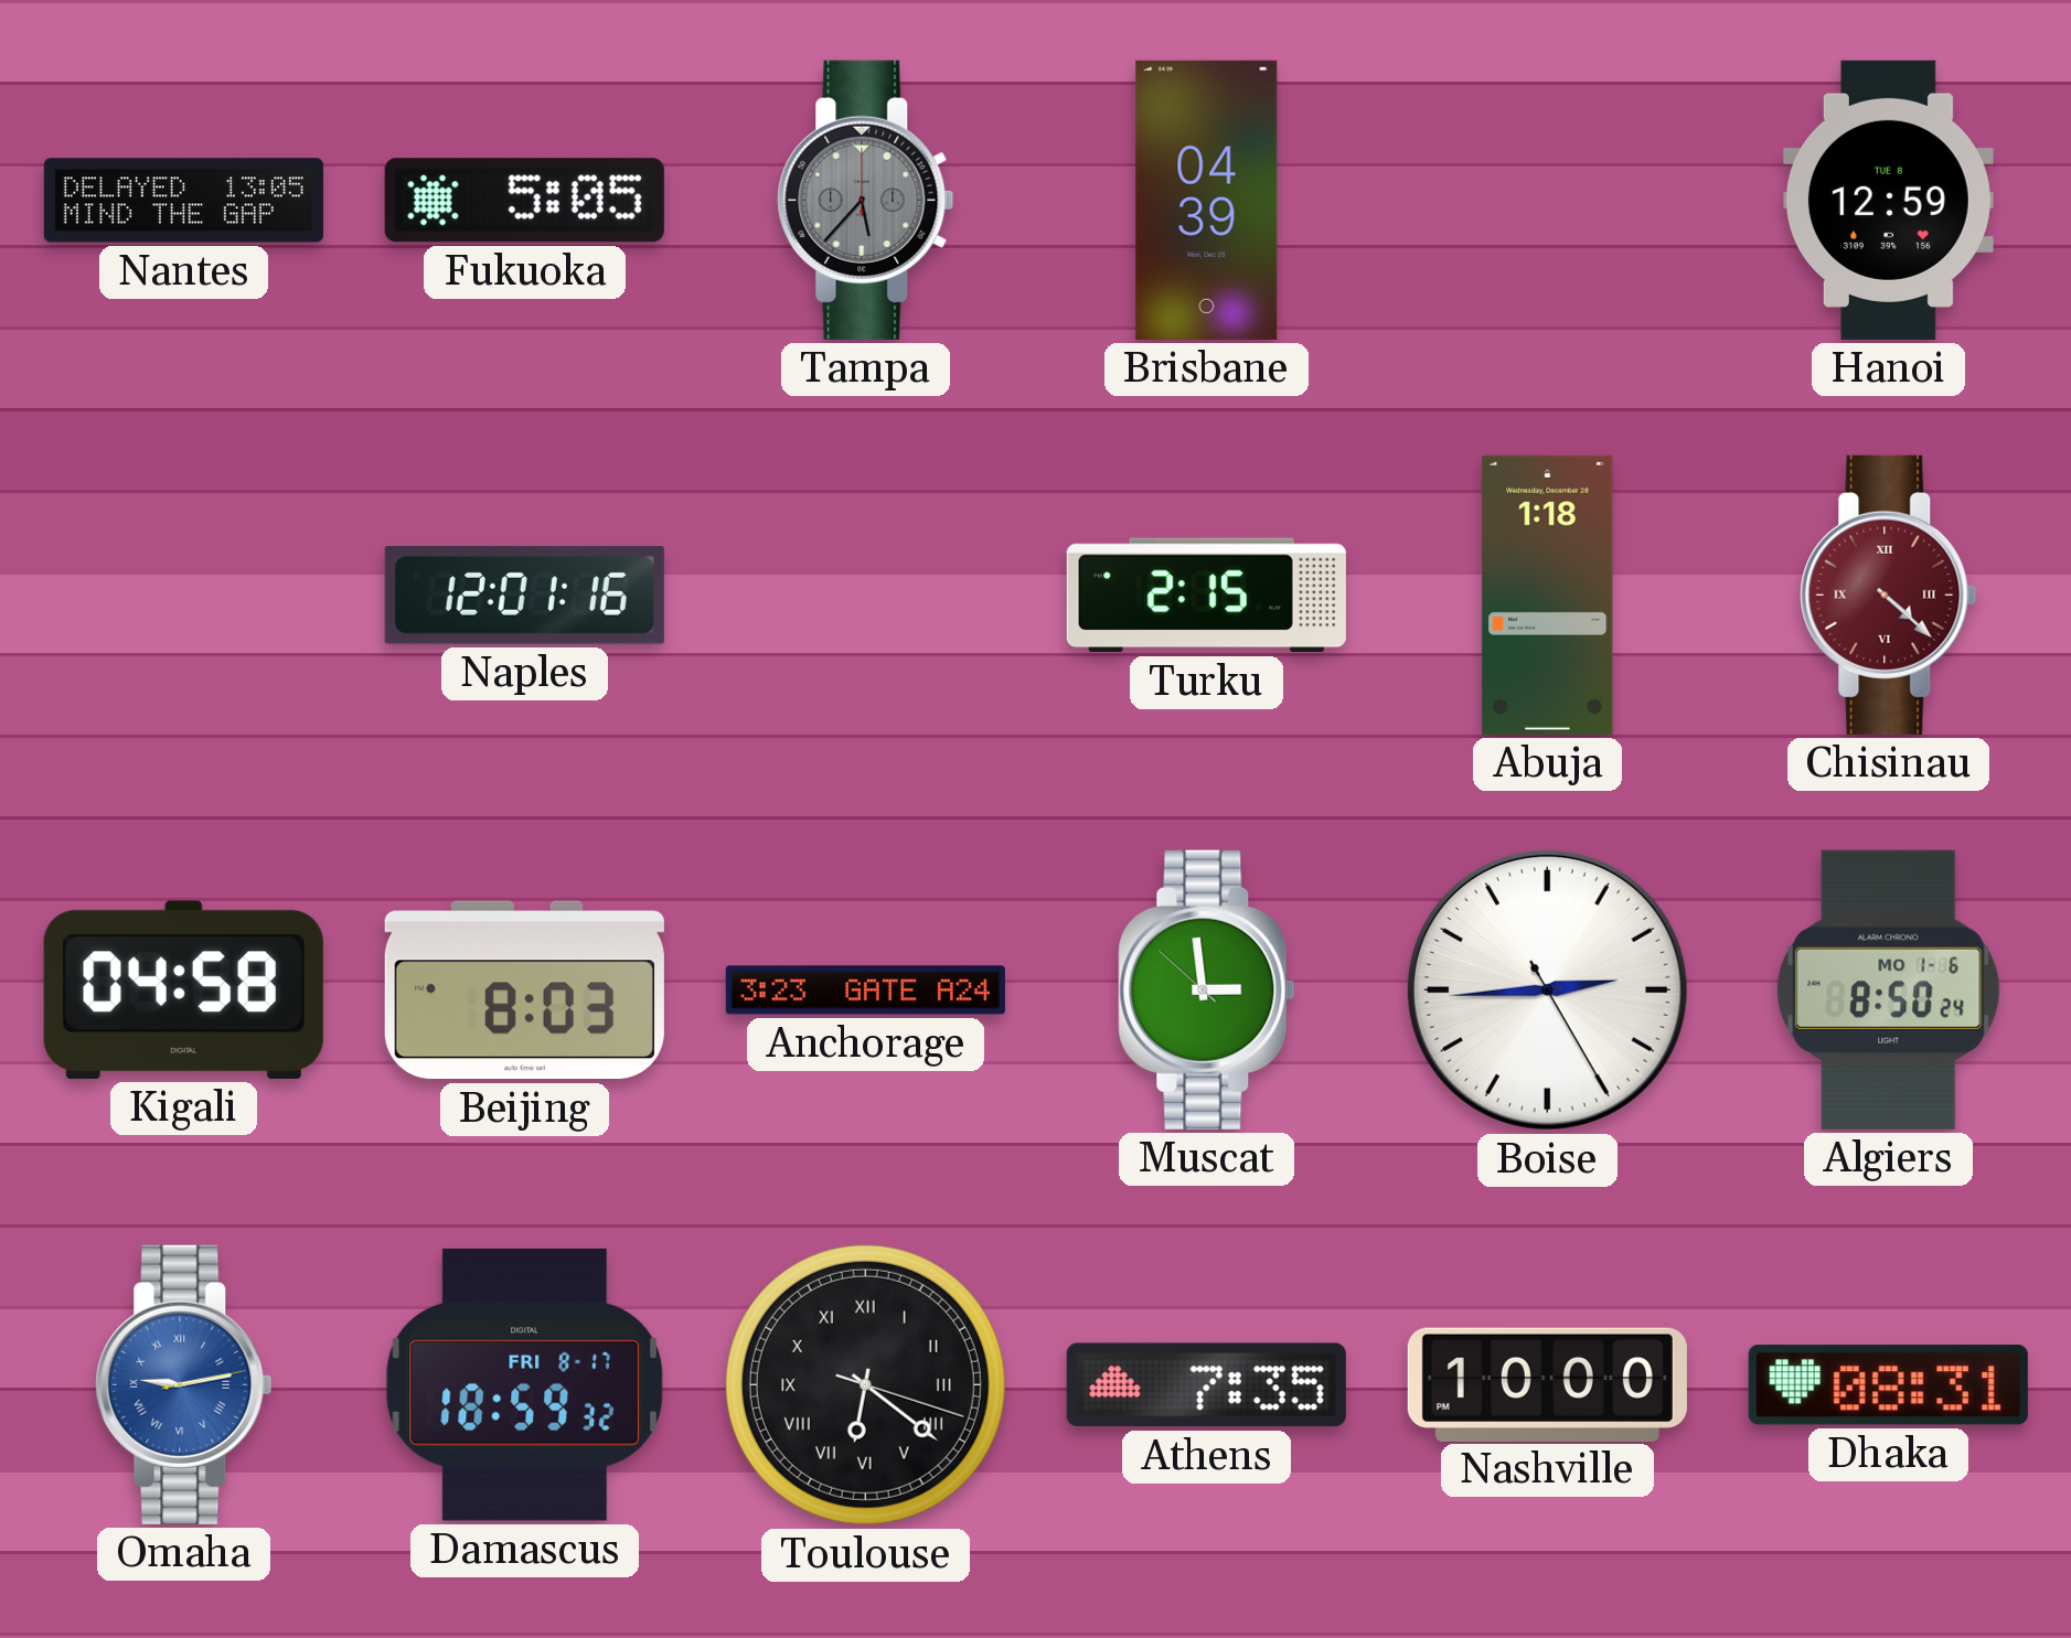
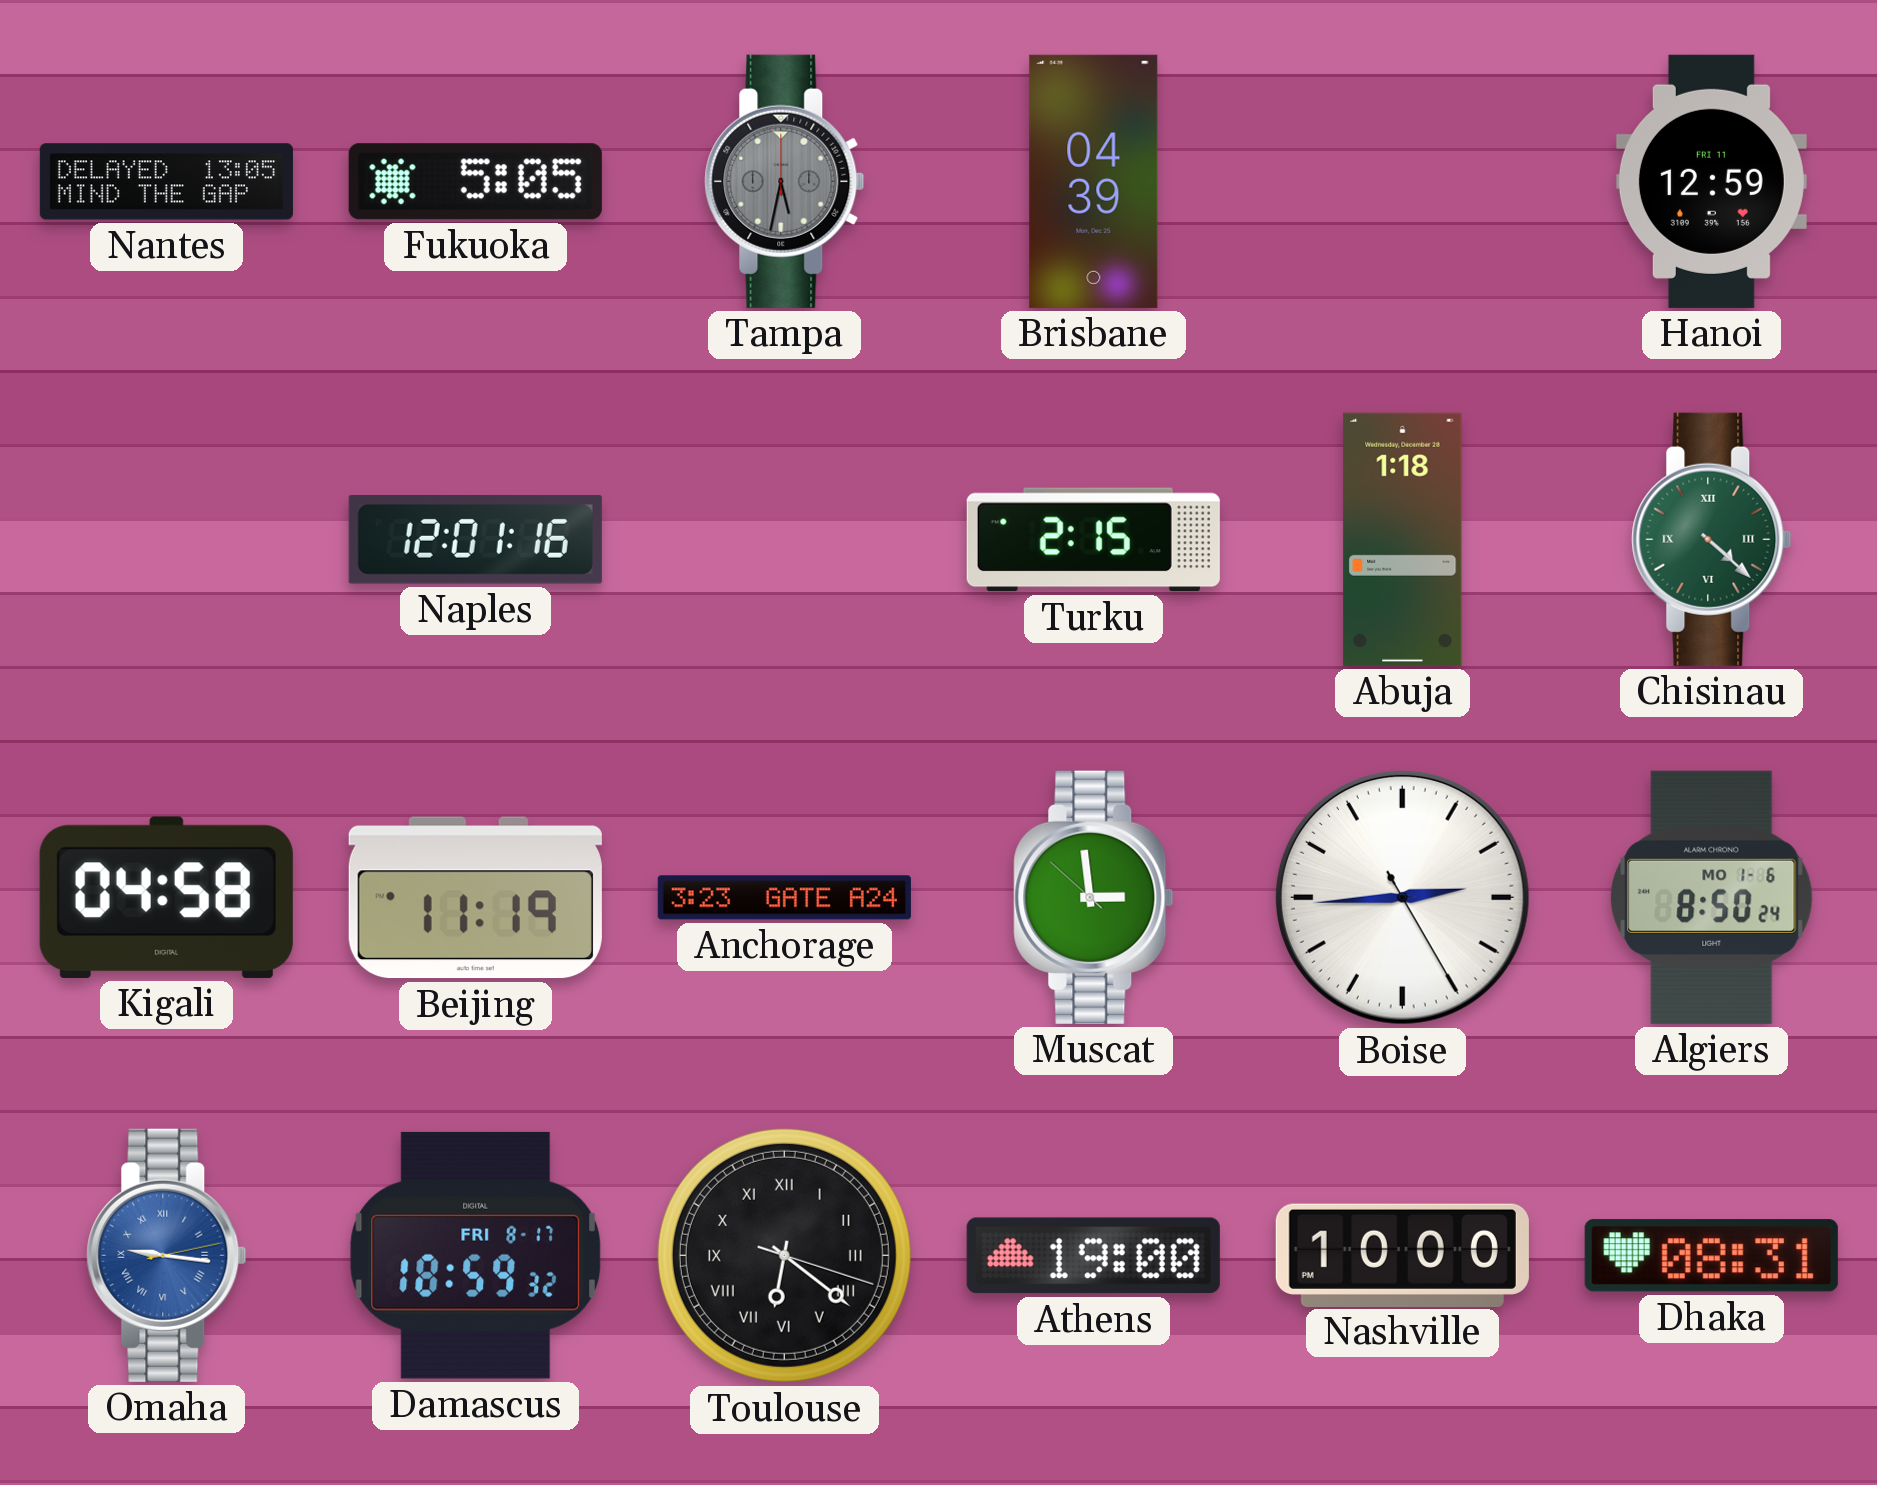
Tampa: 5:37 -> 5:32 (785, 181)
Hanoi date: TUE 8 -> FRI 11 (1711, 181)
Chisinau dial: burgundy -> green (1712, 539)
Beijing: 8:03 -> 11:19 (475, 898)
Omaha: 9:13 -> 9:16 (167, 1255)
Athens: 7:35 -> 19:00 (1093, 1256)
